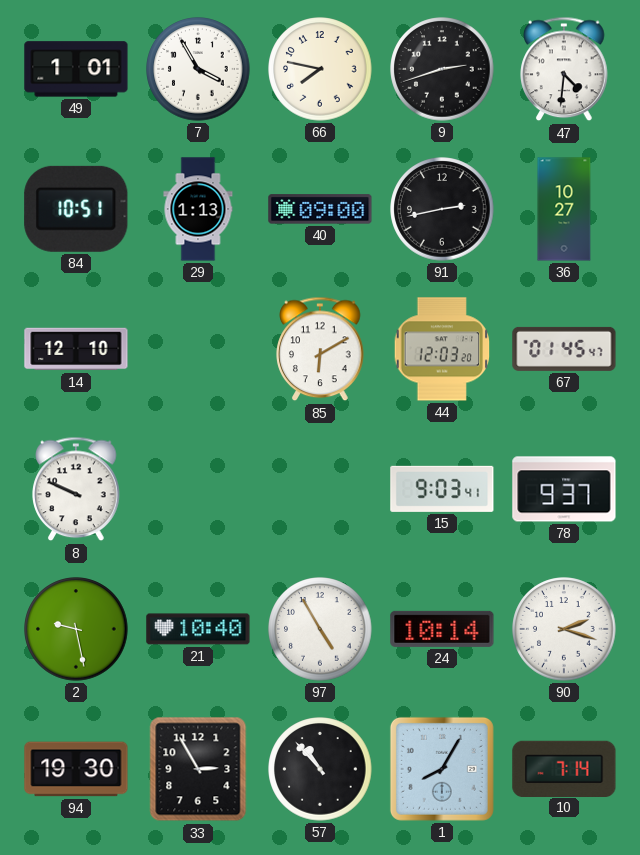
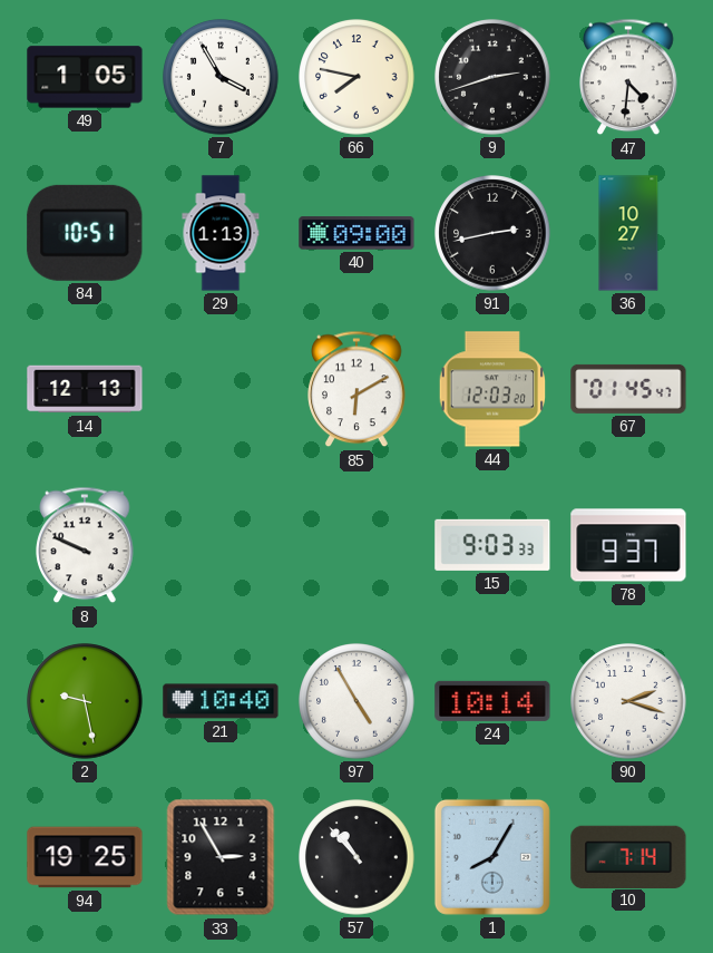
49: 1:01 -> 1:05 (85, 77)
14: 12:10 -> 12:13 (85, 389)
15: 9:03:41 -> 9:03:33 (492, 545)
94: 19:30 -> 19:25 (85, 857)
